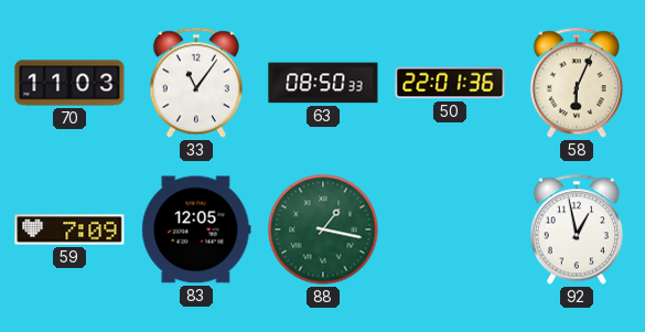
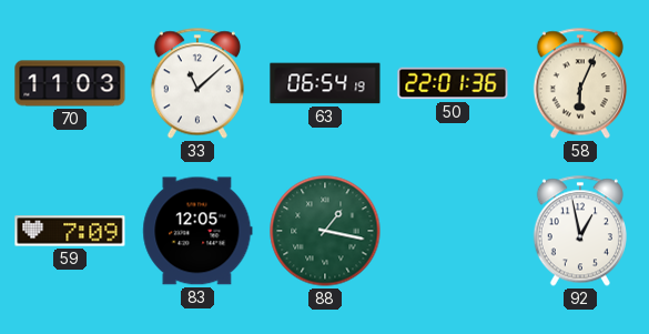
33: 11:06 -> 11:08 (197, 83)
63: 08:50 -> 06:54 (325, 83)
